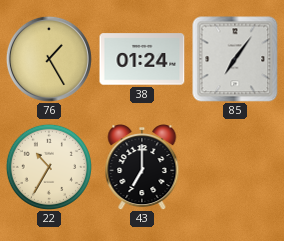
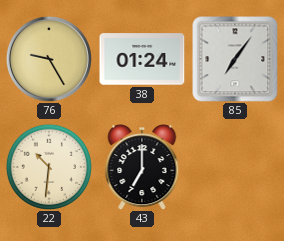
76: 1:25 -> 9:25 (49, 59)
22: 10:35 -> 10:31 (49, 167)
